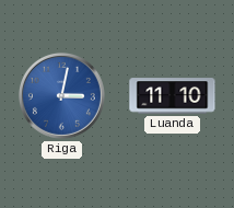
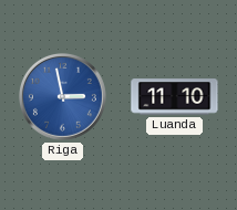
Riga: 3:02 -> 2:58 (62, 96)
